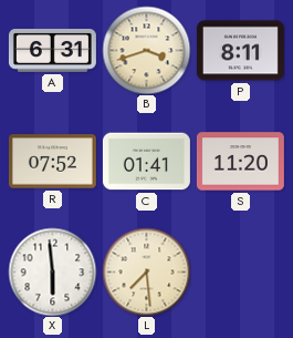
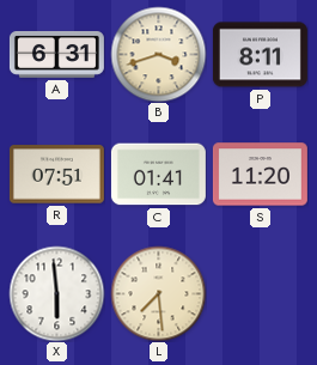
R: 07:52 -> 07:51 (56, 175)
